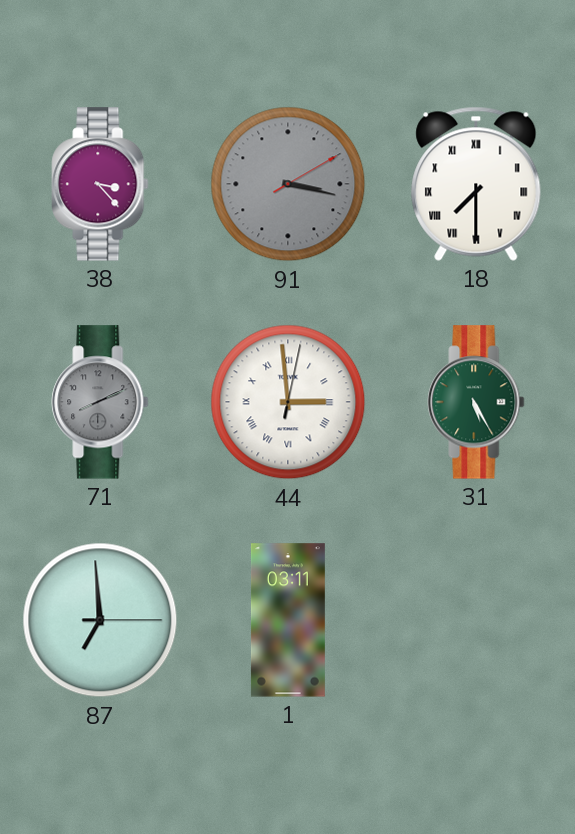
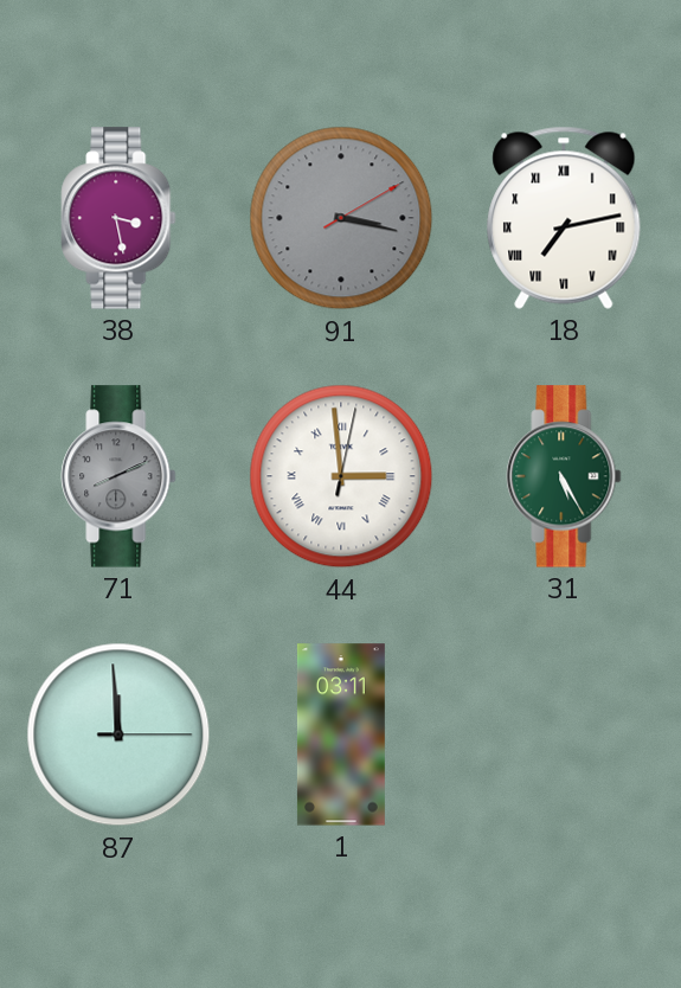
38: 3:23 -> 3:28 (118, 218)
18: 7:30 -> 7:13 (564, 218)
87: 6:59 -> 11:59 (118, 734)
